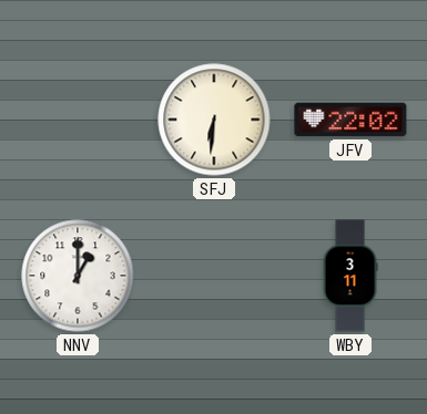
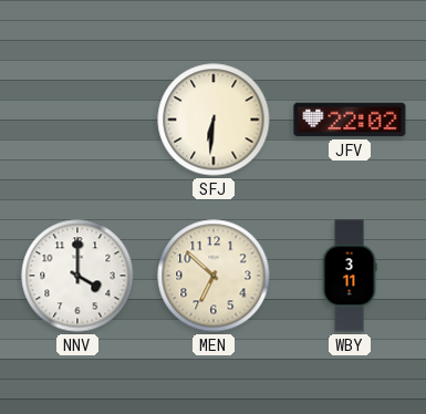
NNV: 1:00 -> 4:00 (77, 276)
MEN: none -> 6:52 (214, 276)
